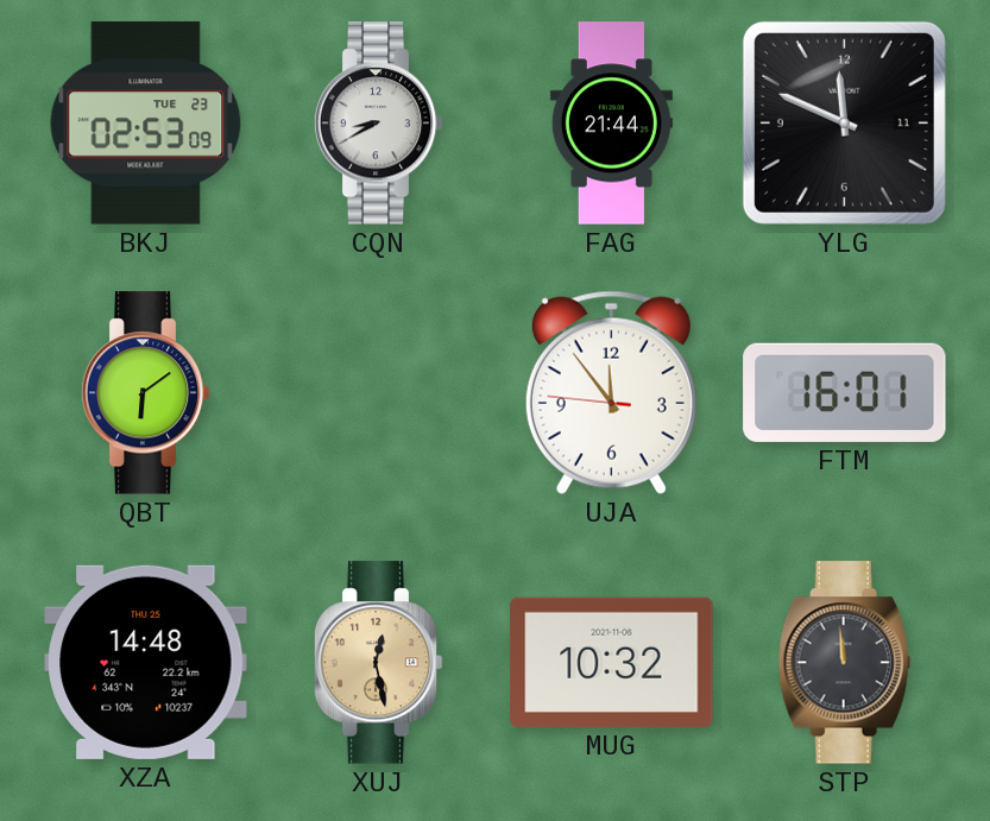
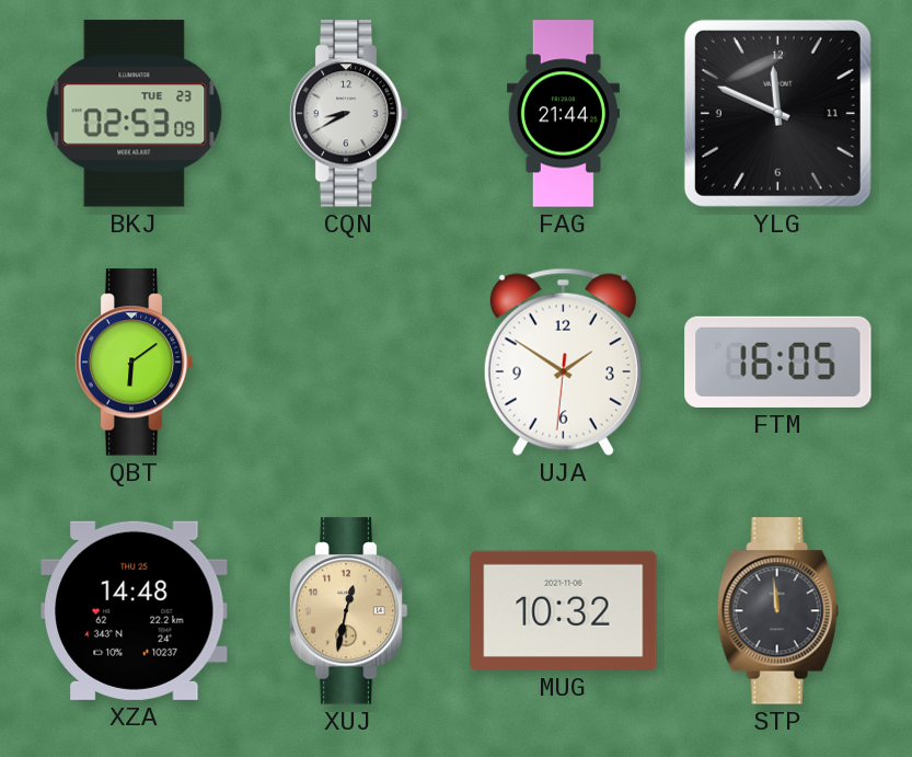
UJA: 11:53 -> 1:50 (563, 362)
FTM: 16:01 -> 16:05 (778, 362)
XUJ: 12:28 -> 12:32 (348, 611)
